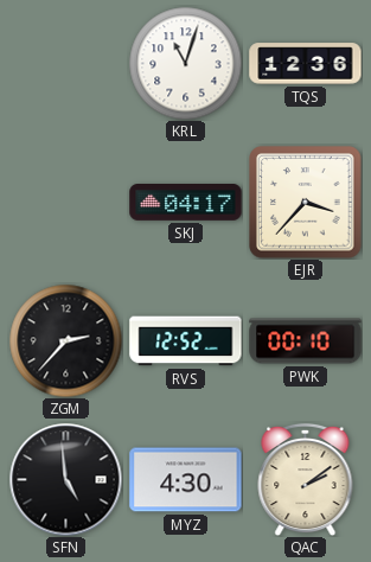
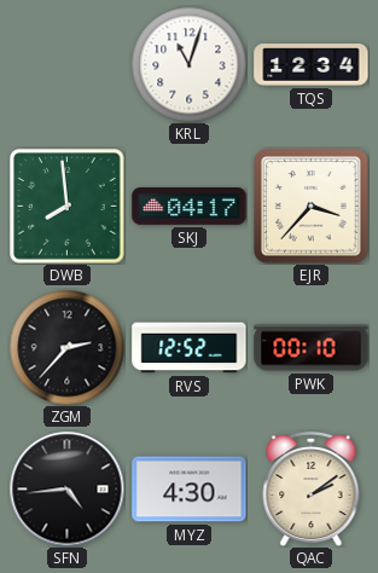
TQS: 12:36 -> 12:34 (312, 65)
DWB: none -> 7:59 (68, 207)
SFN: 4:59 -> 4:44 (66, 488)
